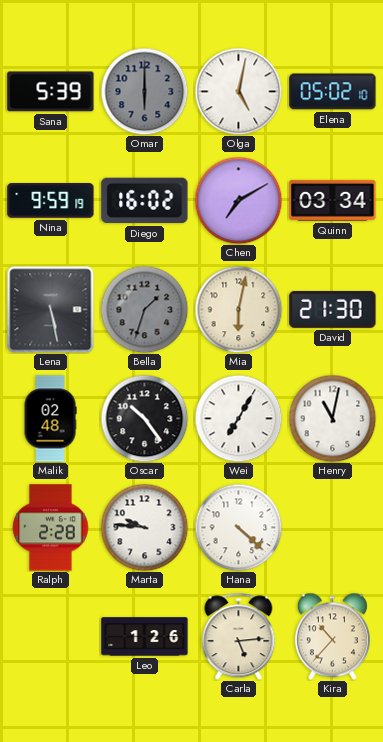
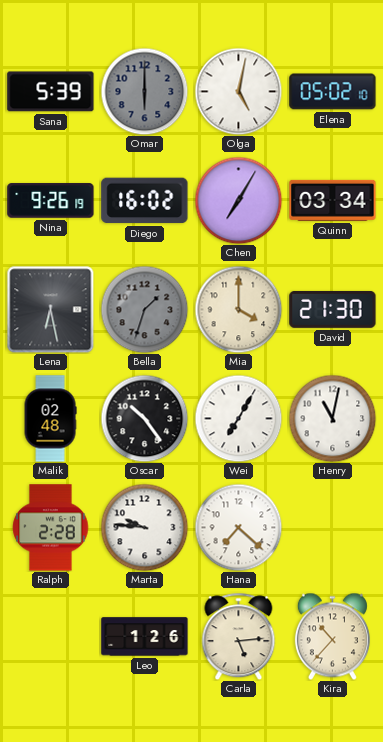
Nina: 9:59 -> 9:26 (51, 201)
Chen: 7:10 -> 7:05 (238, 200)
Lena: 5:28 -> 6:28 (50, 309)
Mia: 6:02 -> 4:00 (238, 309)
Hana: 4:22 -> 7:22 (238, 527)
